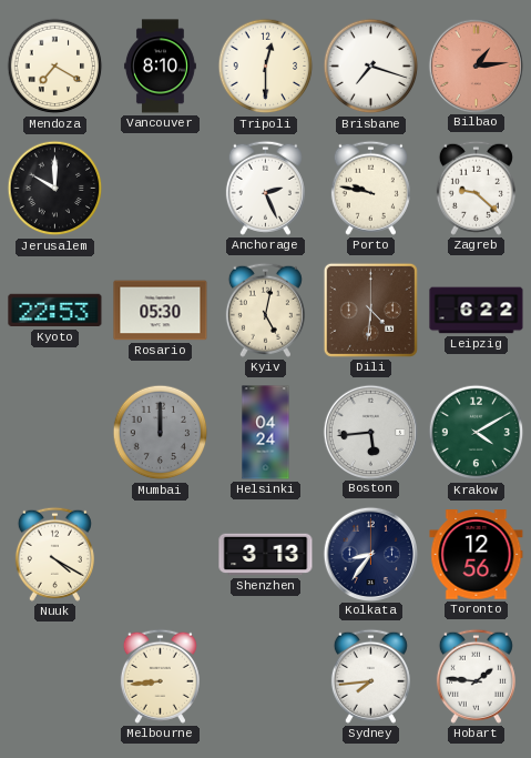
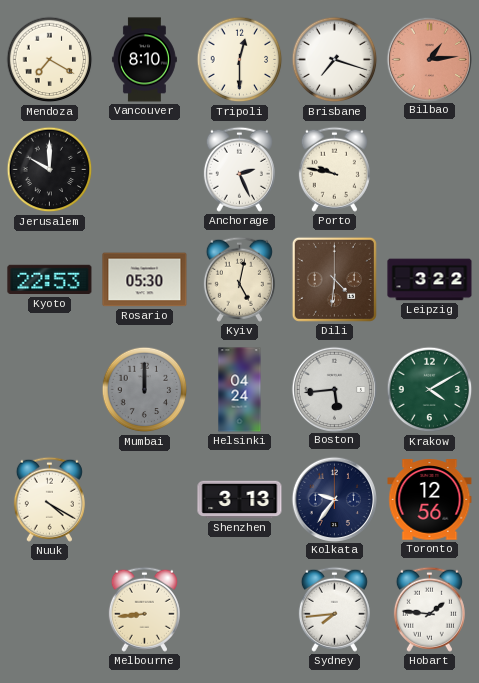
Zagreb: 9:22 -> none (476, 188)
Leipzig: 6:22 -> 3:22 (430, 280)
Kolkata: 8:36 -> 9:36 (334, 499)
